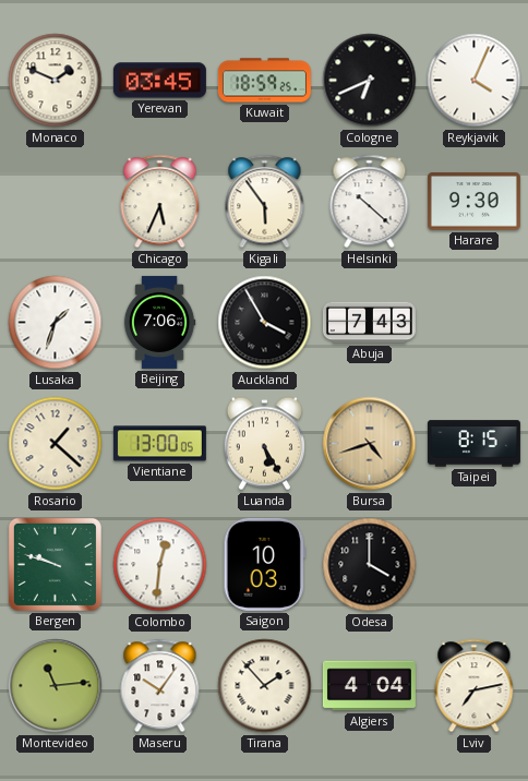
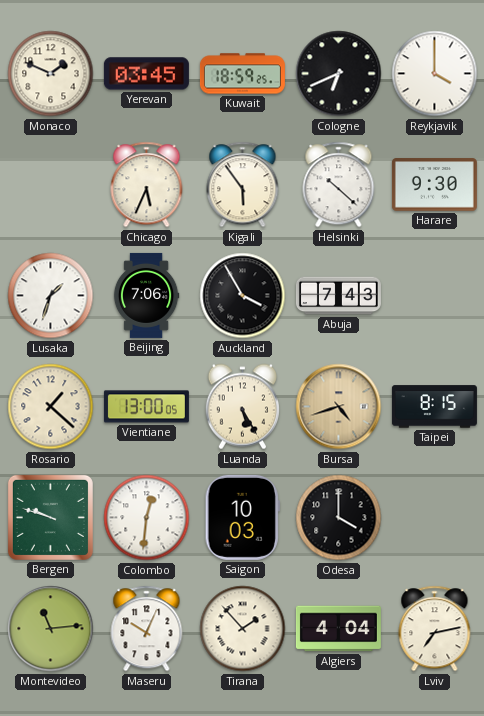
Reykjavik: 4:04 -> 4:00 (435, 74)
Maseru: 10:06 -> 10:04 (147, 629)
